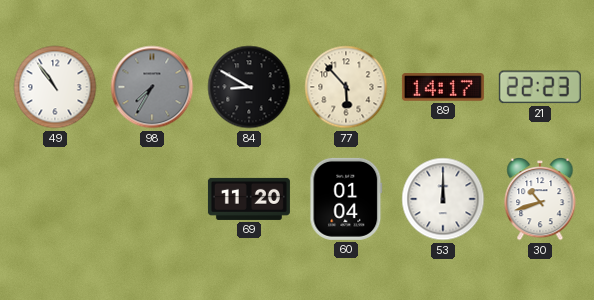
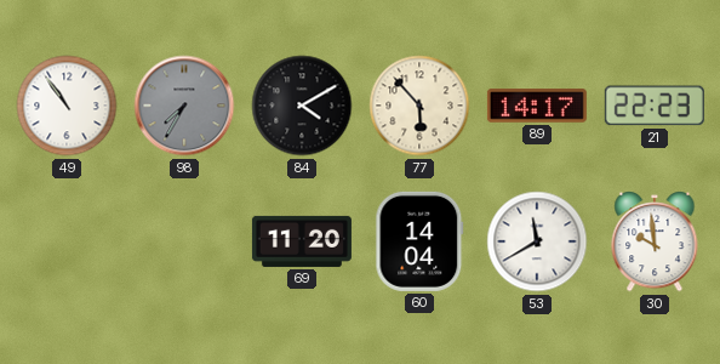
84: 8:50 -> 4:10 (302, 106)
60: 01:04 -> 14:04 (419, 241)
53: 12:00 -> 11:40 (537, 241)
30: 10:42 -> 9:59 (655, 243)
